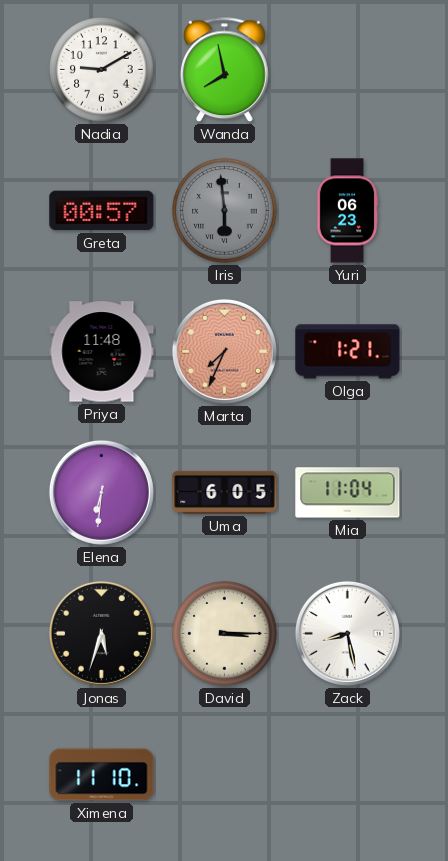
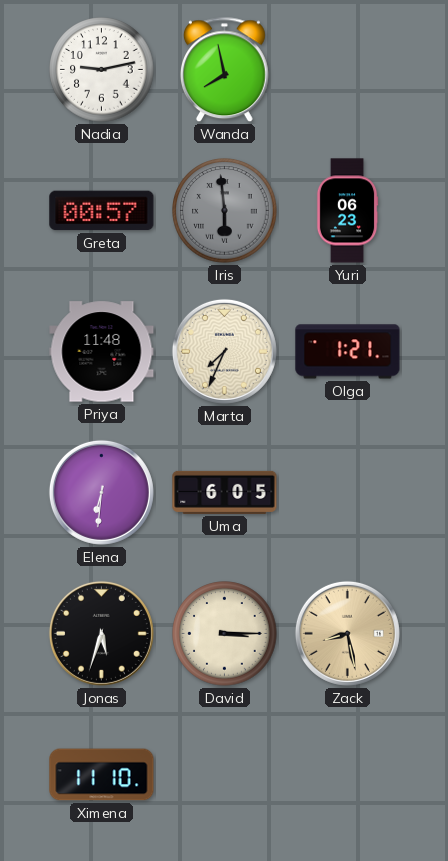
Nadia: 9:10 -> 9:13 (102, 70)
Marta dial: salmon -> cream (224, 351)
Mia: 11:04 -> none (348, 493)
Zack dial: white -> champagne (347, 633)
